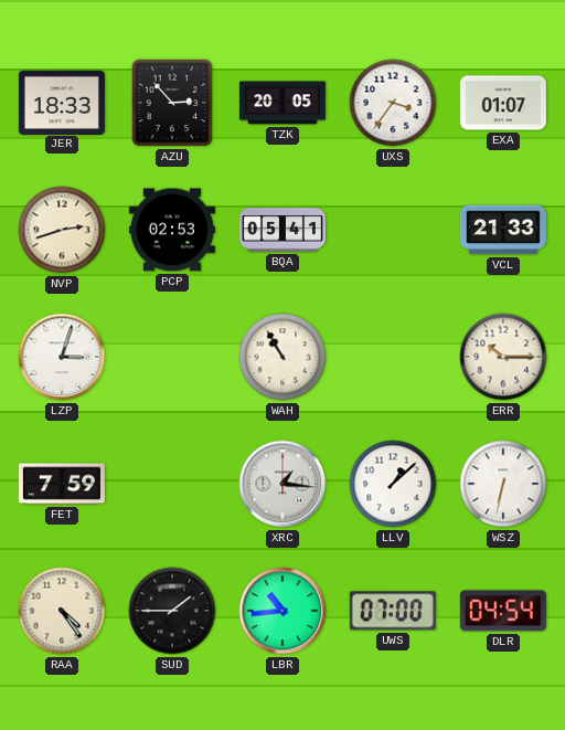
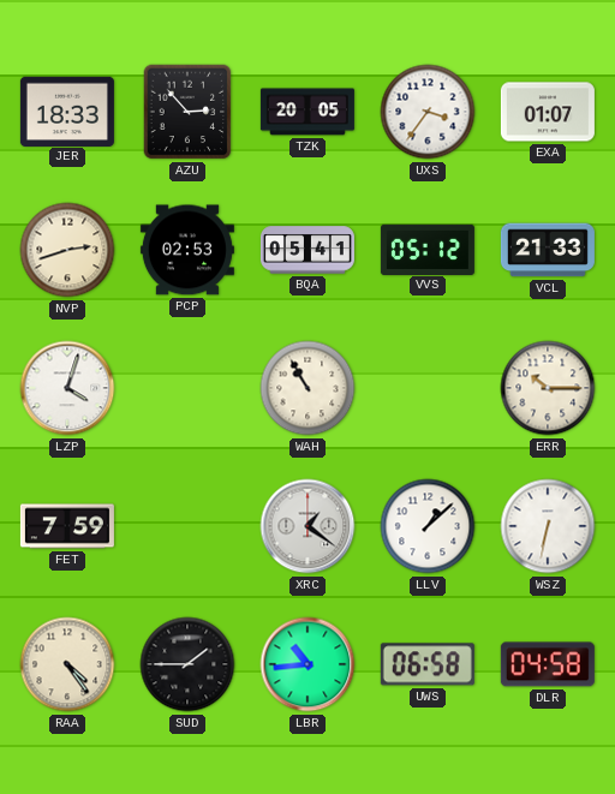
VVS: none -> 05:12 (428, 249)
LZP: 3:03 -> 4:03 (67, 388)
XRC: 1:16 -> 1:21 (307, 526)
UWS: 07:00 -> 06:58 (428, 664)
DLR: 04:54 -> 04:58 (548, 664)
